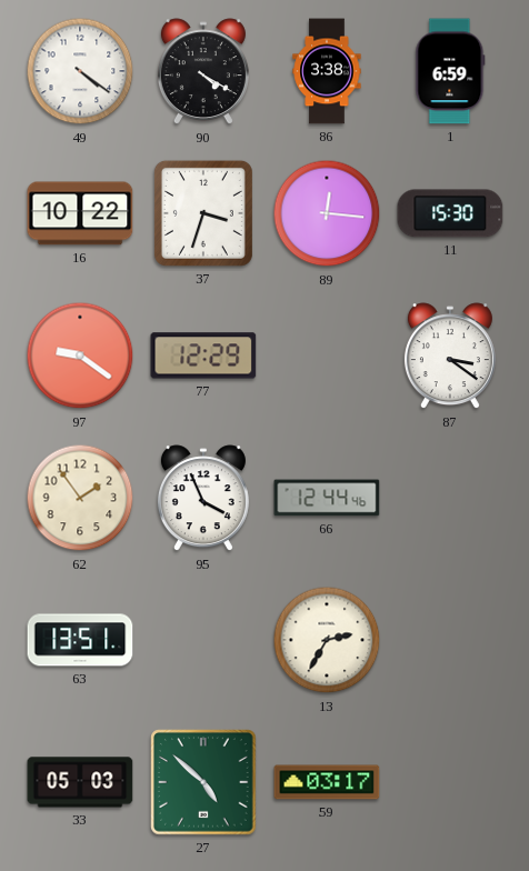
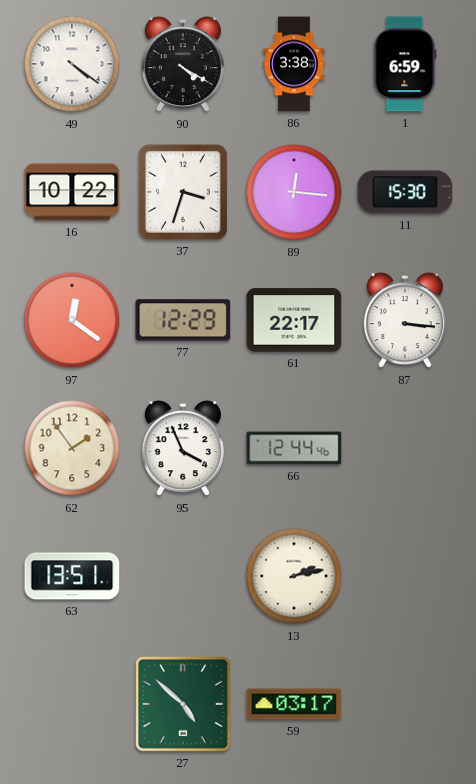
97: 9:21 -> 12:21 (72, 320)
61: none -> 22:17 (294, 320)
87: 3:21 -> 3:16 (405, 321)
13: 2:35 -> 2:13 (294, 576)
33: 05:03 -> none (80, 782)
